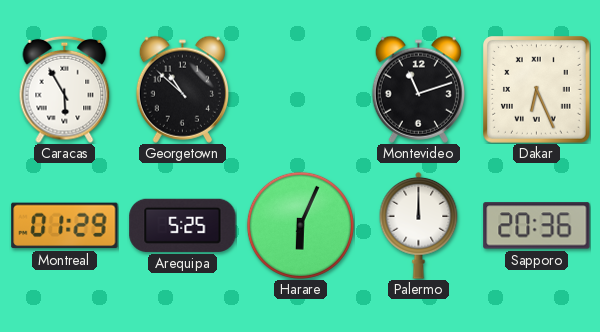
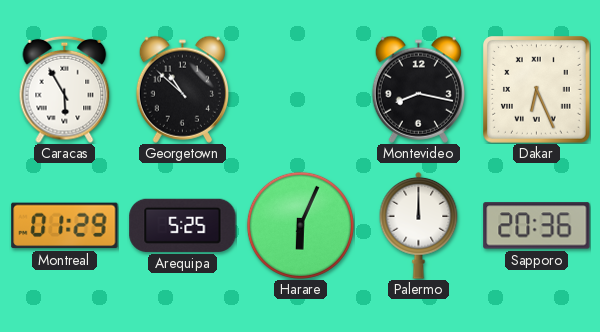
Montevideo: 11:12 -> 8:17 (418, 89)
